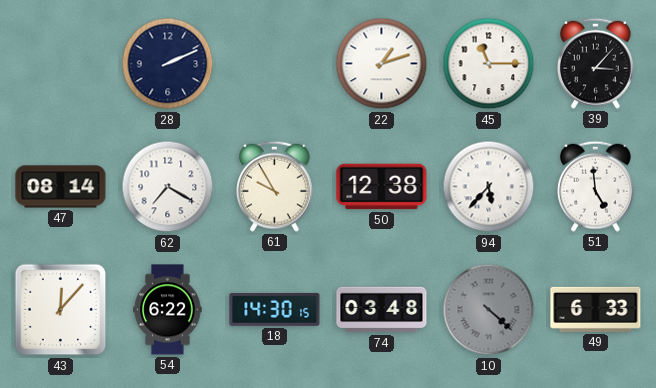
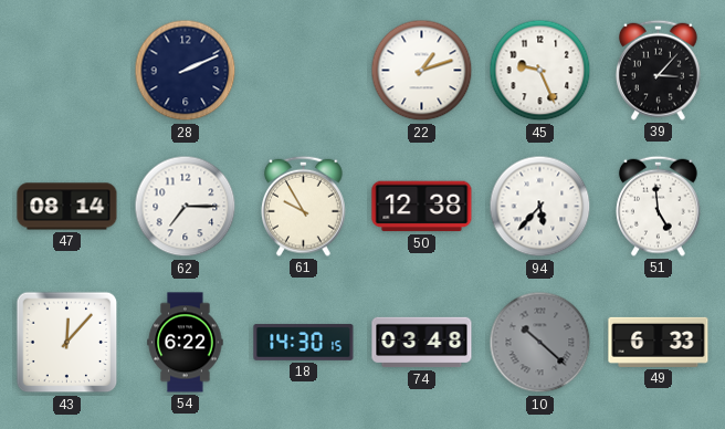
45: 11:15 -> 9:26 (540, 71)
62: 7:20 -> 7:15 (186, 207)
10: 4:22 -> 10:22 (540, 343)
